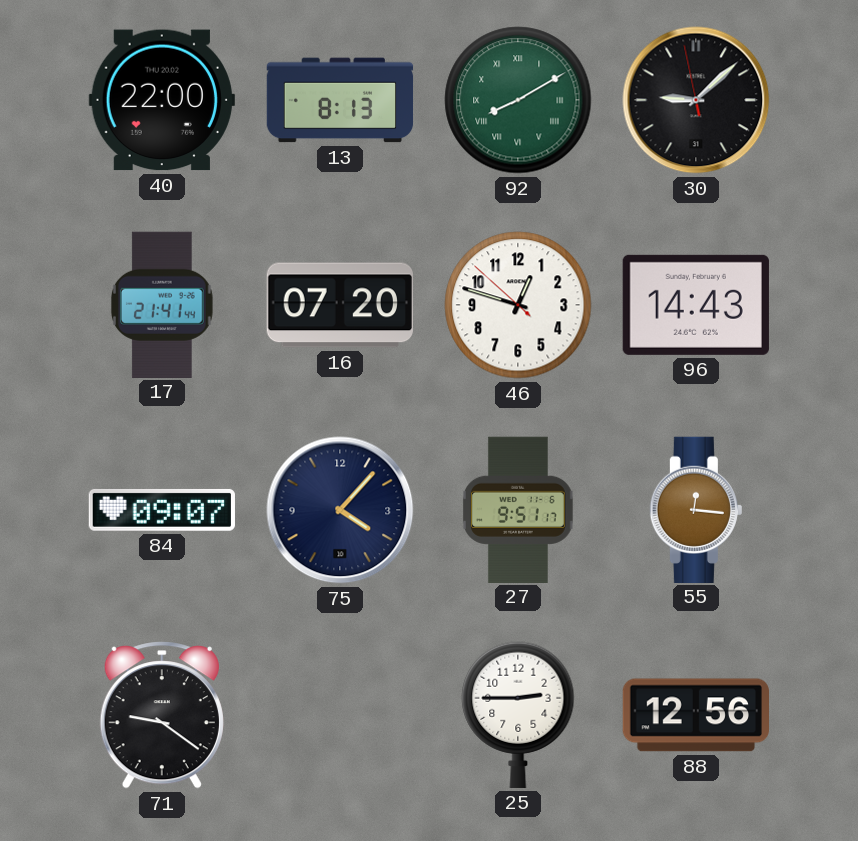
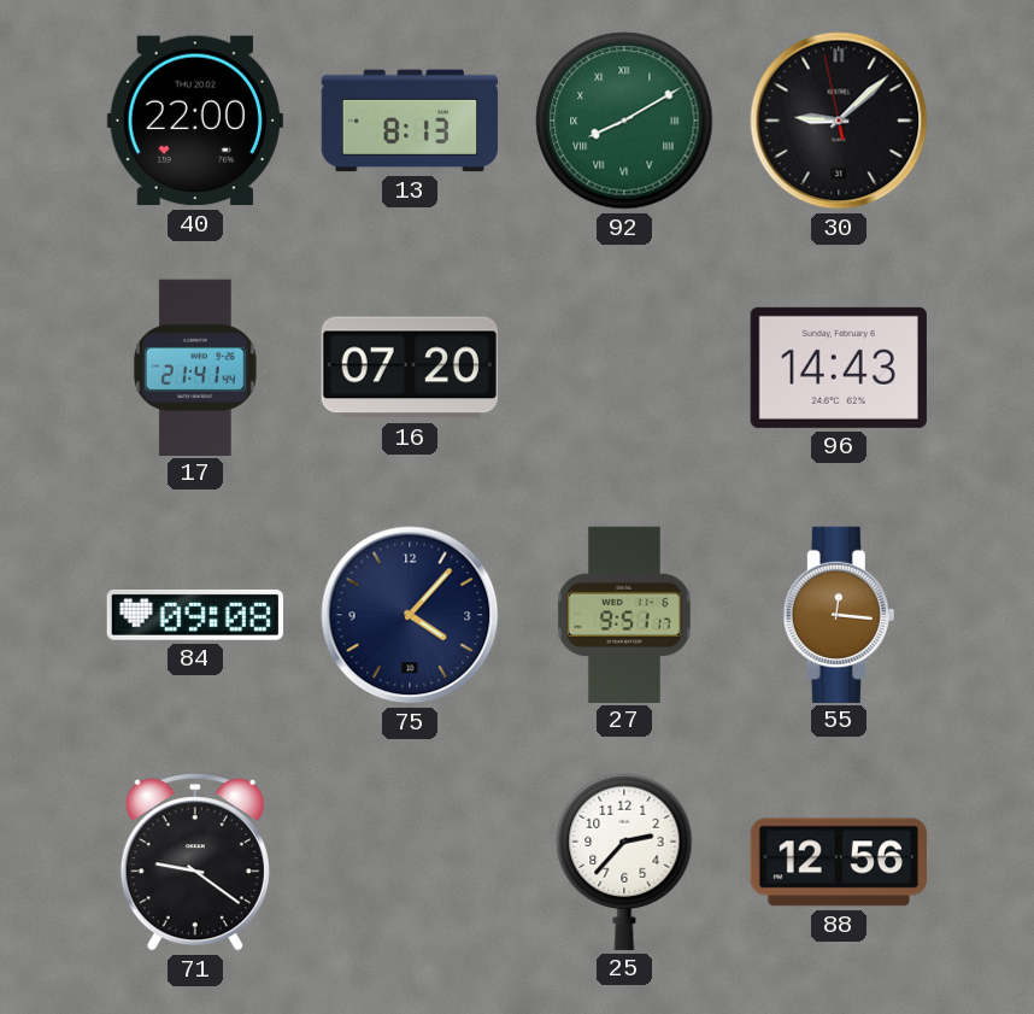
46: 12:47 -> none (518, 305)
84: 09:07 -> 09:08 (195, 615)
25: 2:45 -> 2:37 (624, 862)
